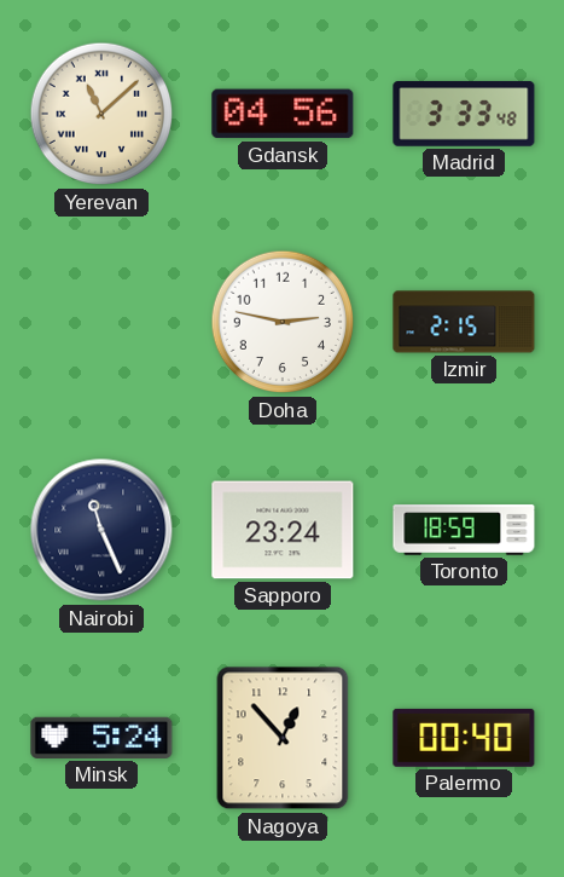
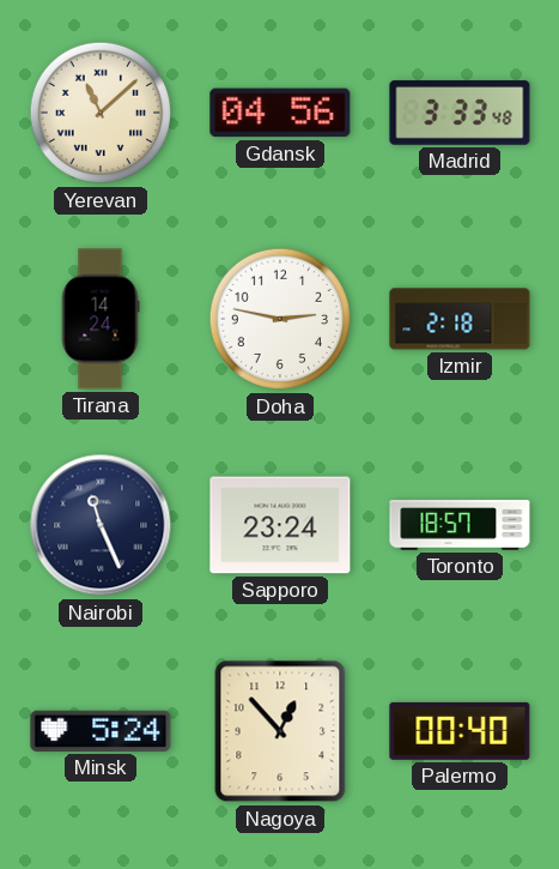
Tirana: none -> 14:24 (101, 319)
Izmir: 2:15 -> 2:18 (460, 319)
Toronto: 18:59 -> 18:57 (460, 525)
